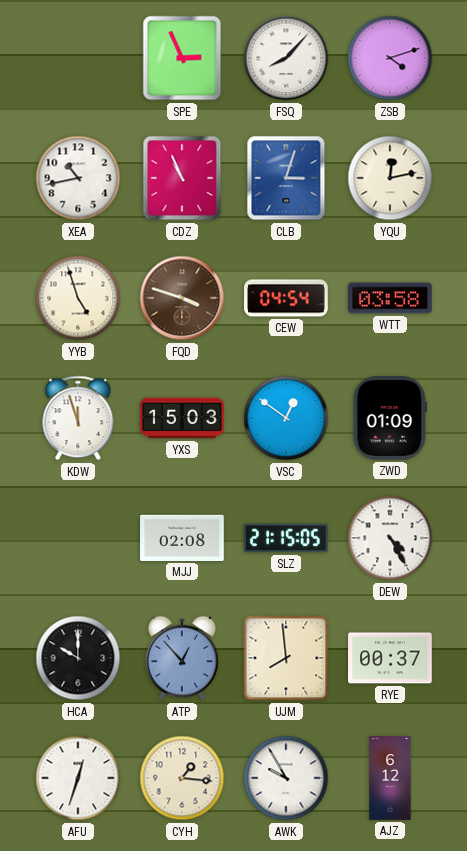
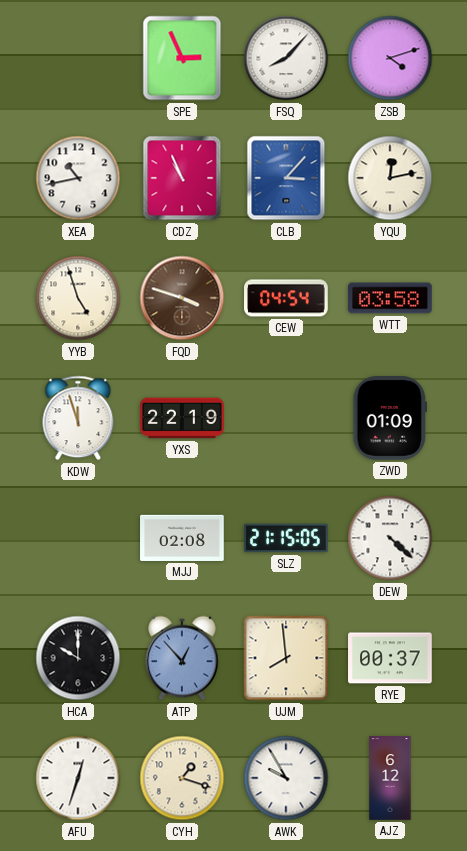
CLB: 3:03 -> 3:07 (286, 178)
YXS: 15:03 -> 22:19 (182, 418)
VSC: 12:51 -> none (286, 418)
DEW: 4:25 -> 4:22 (390, 538)
CYH: 1:16 -> 1:18 (182, 778)
